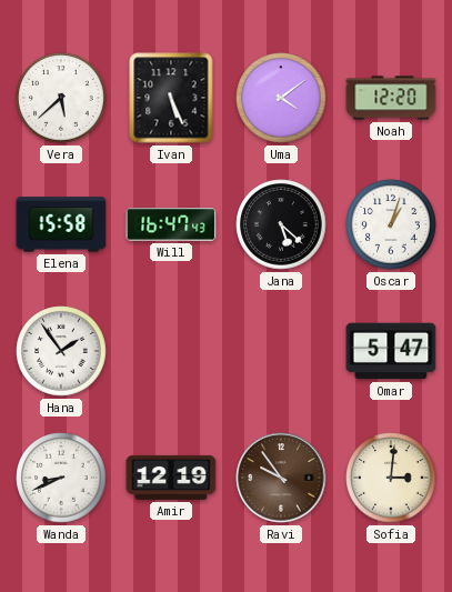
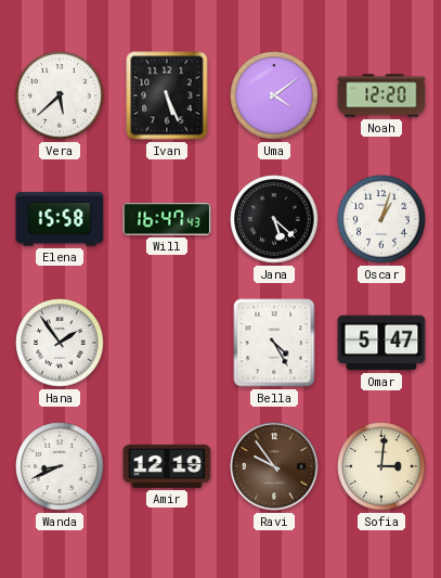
Bella: none -> 4:25 (274, 343)
